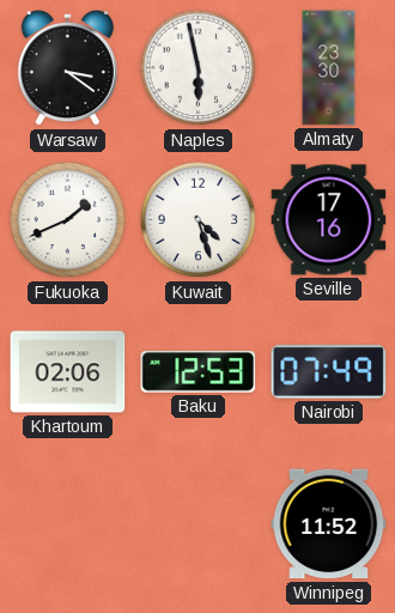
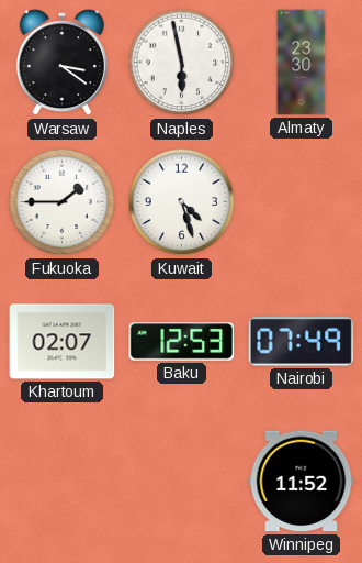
Fukuoka: 1:41 -> 1:45 (63, 202)
Seville: 17:16 -> none (329, 220)
Khartoum: 02:06 -> 02:07 (63, 342)
